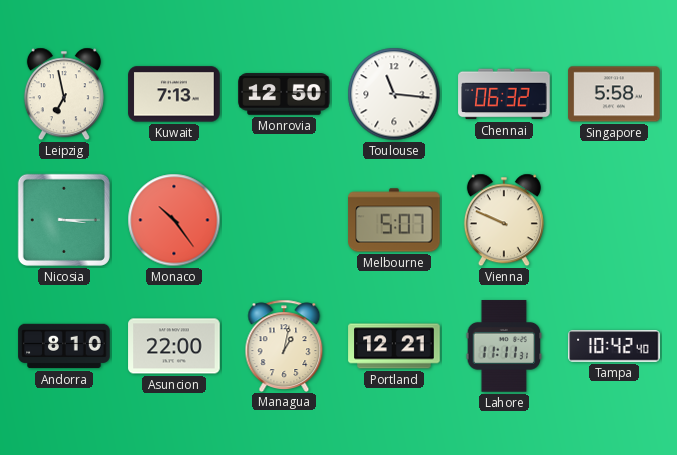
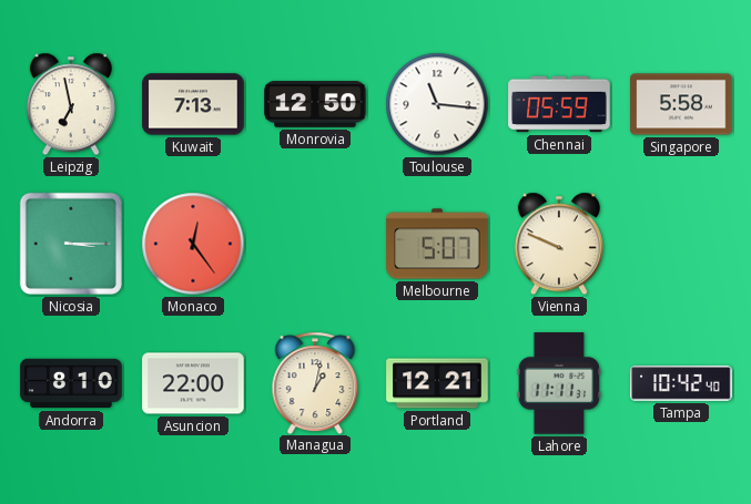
Chennai: 06:32 -> 05:59 (559, 104)
Monaco: 10:24 -> 12:24 (193, 244)
